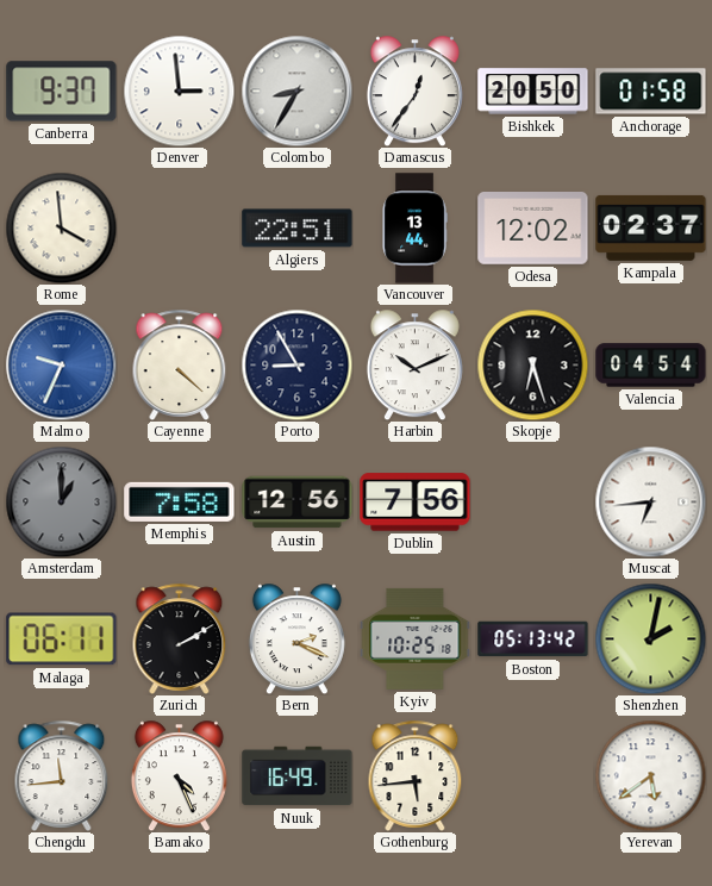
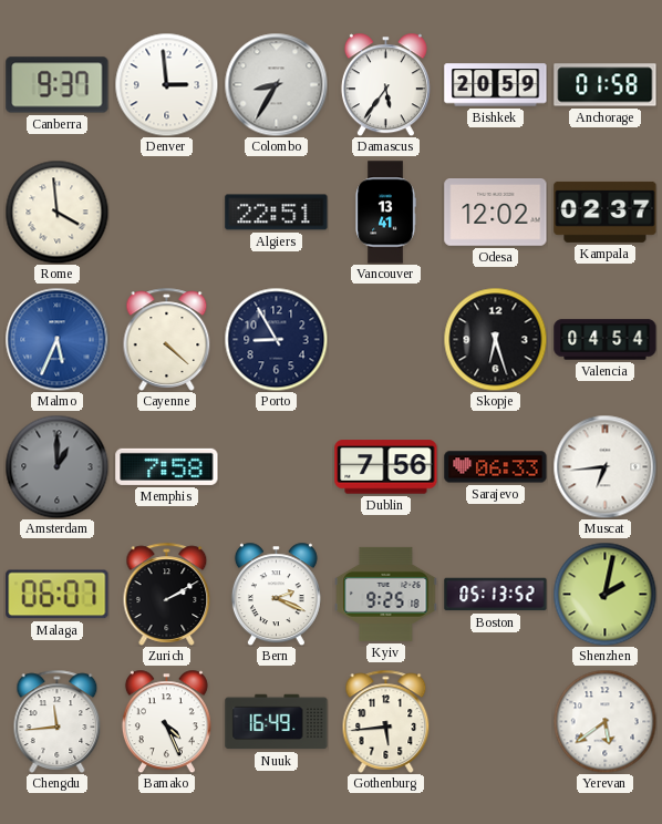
Damascus: 12:36 -> 5:36 (385, 84)
Bishkek: 20:50 -> 20:59 (496, 85)
Vancouver: 13:44 -> 13:41 (385, 213)
Malmo: 9:34 -> 5:34 (56, 339)
Harbin: 10:11 -> none (414, 364)
Austin: 12:56 -> none (298, 503)
Sarajevo: none -> 06:33 (496, 467)
Malaga: 06:11 -> 06:07 (58, 595)
Kyiv: 10:25 -> 9:25 (386, 594)
Boston: 05:13:42 -> 05:13:52 (496, 595)
